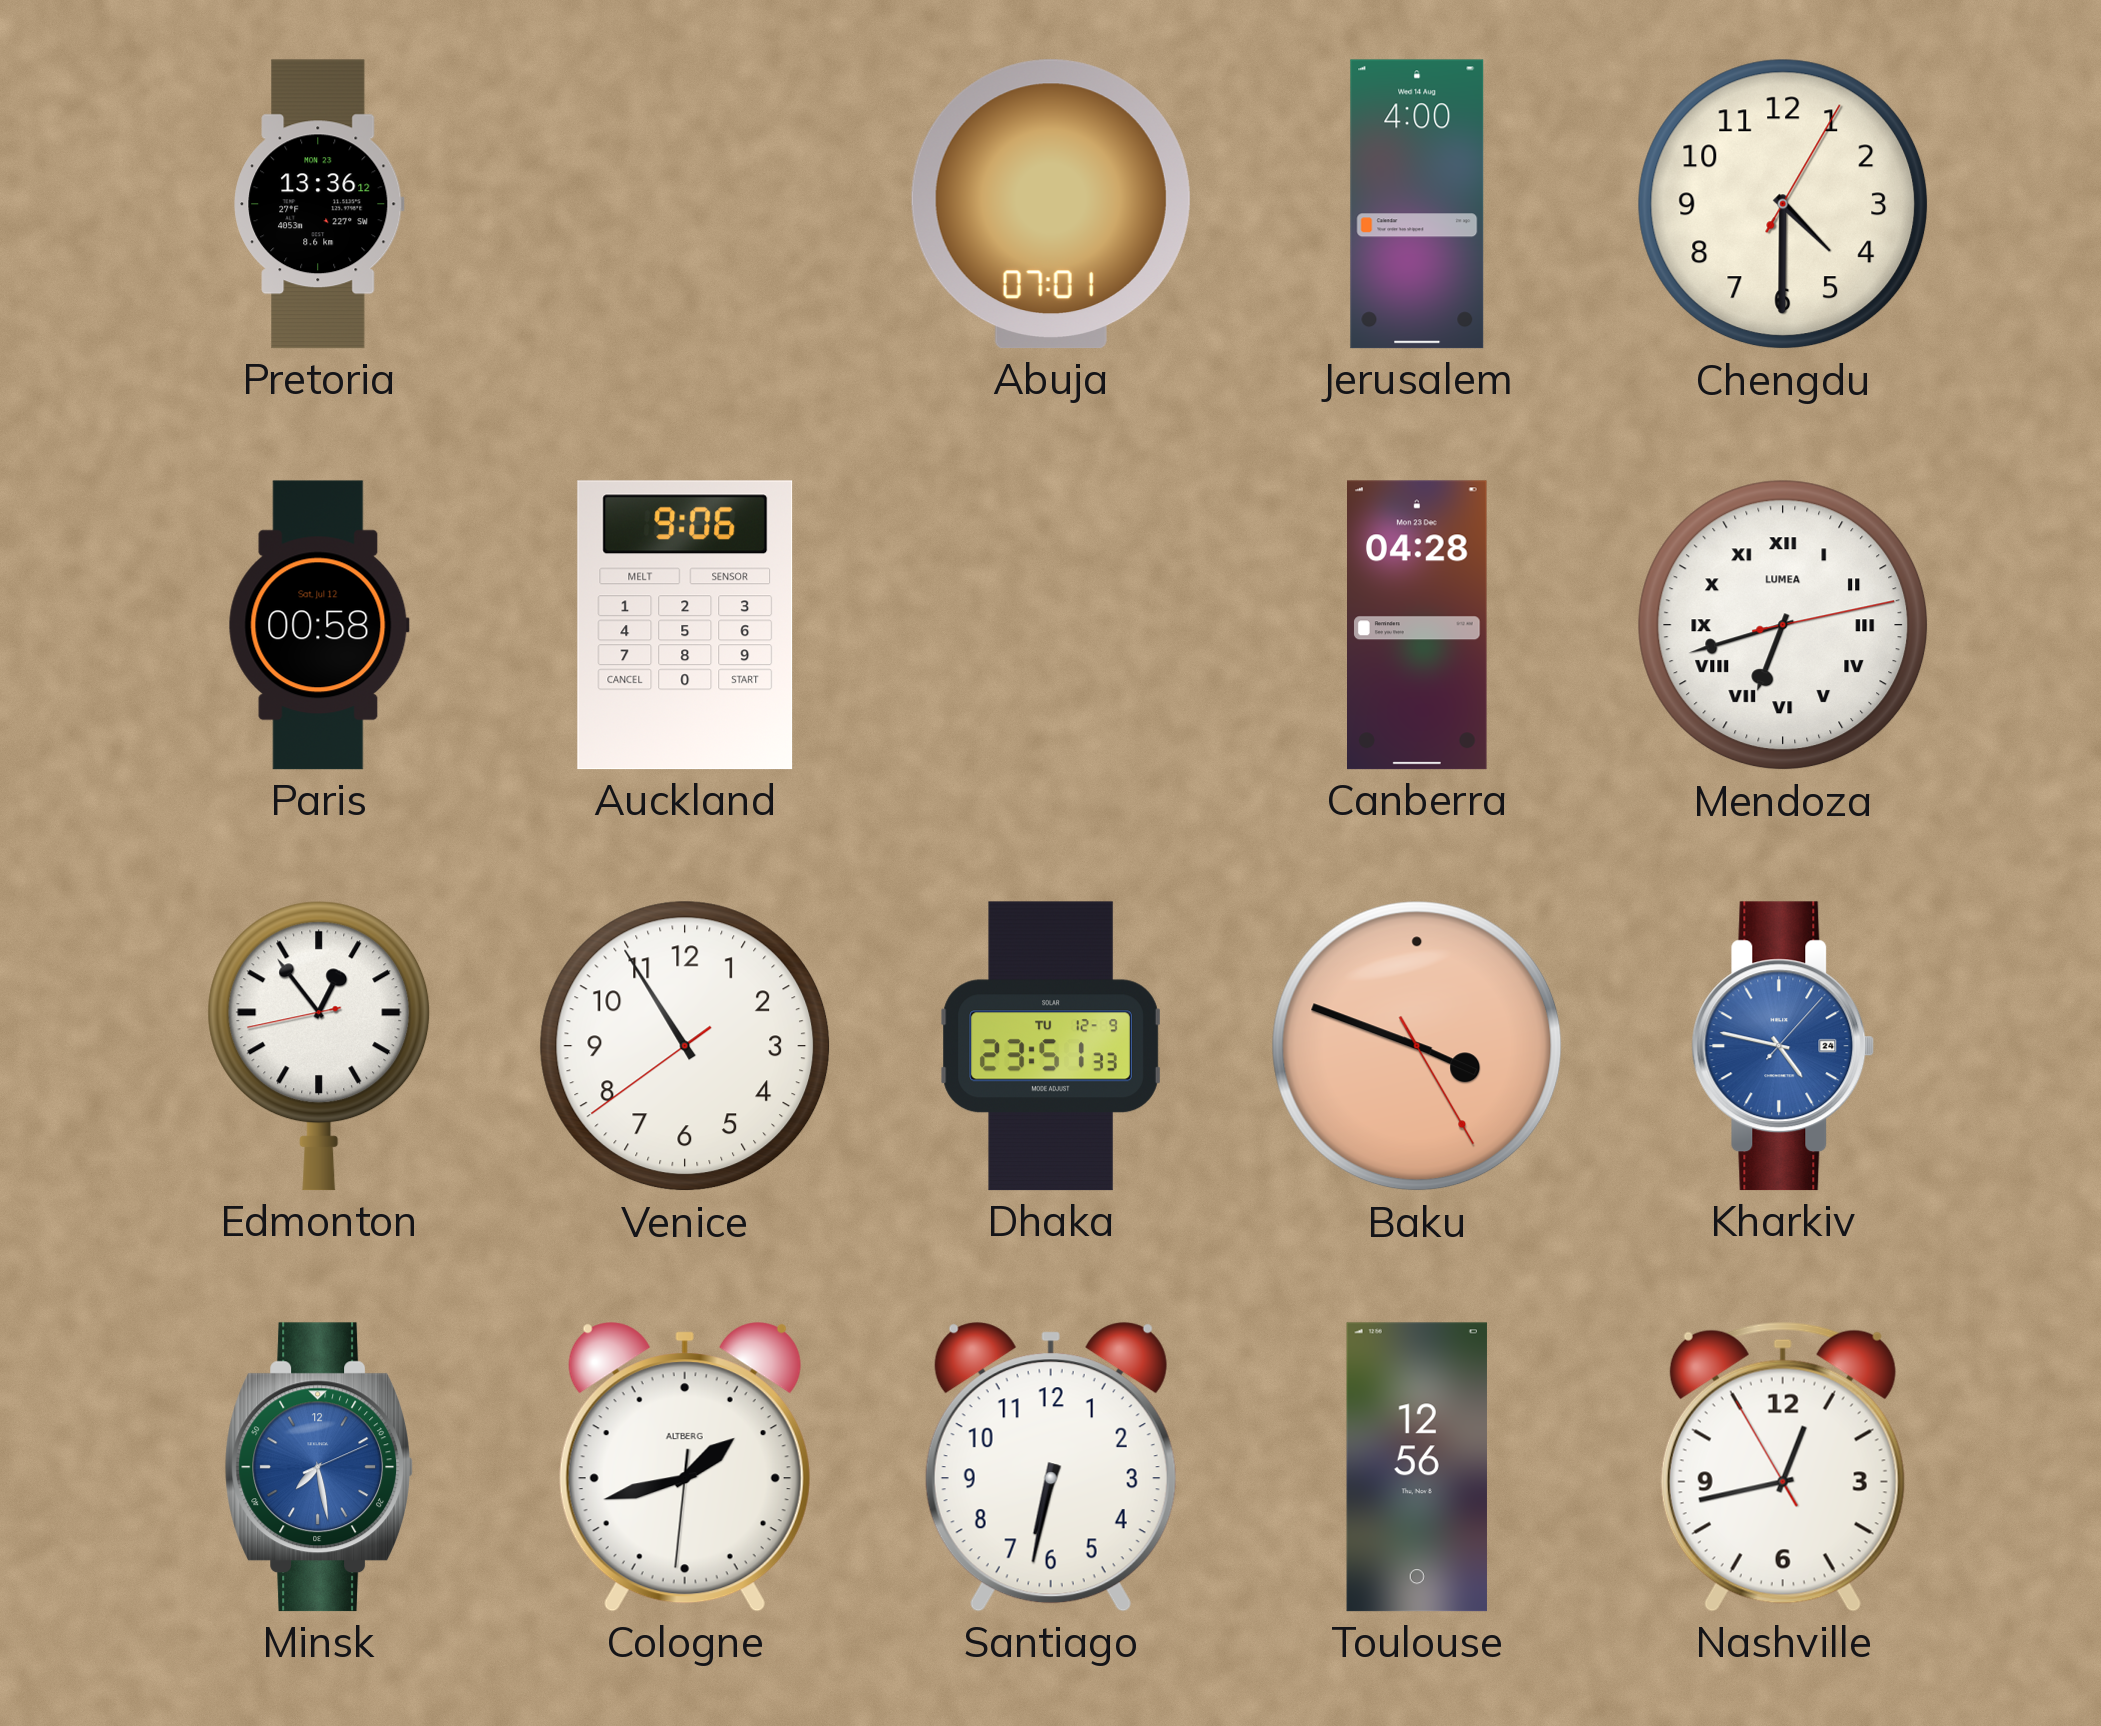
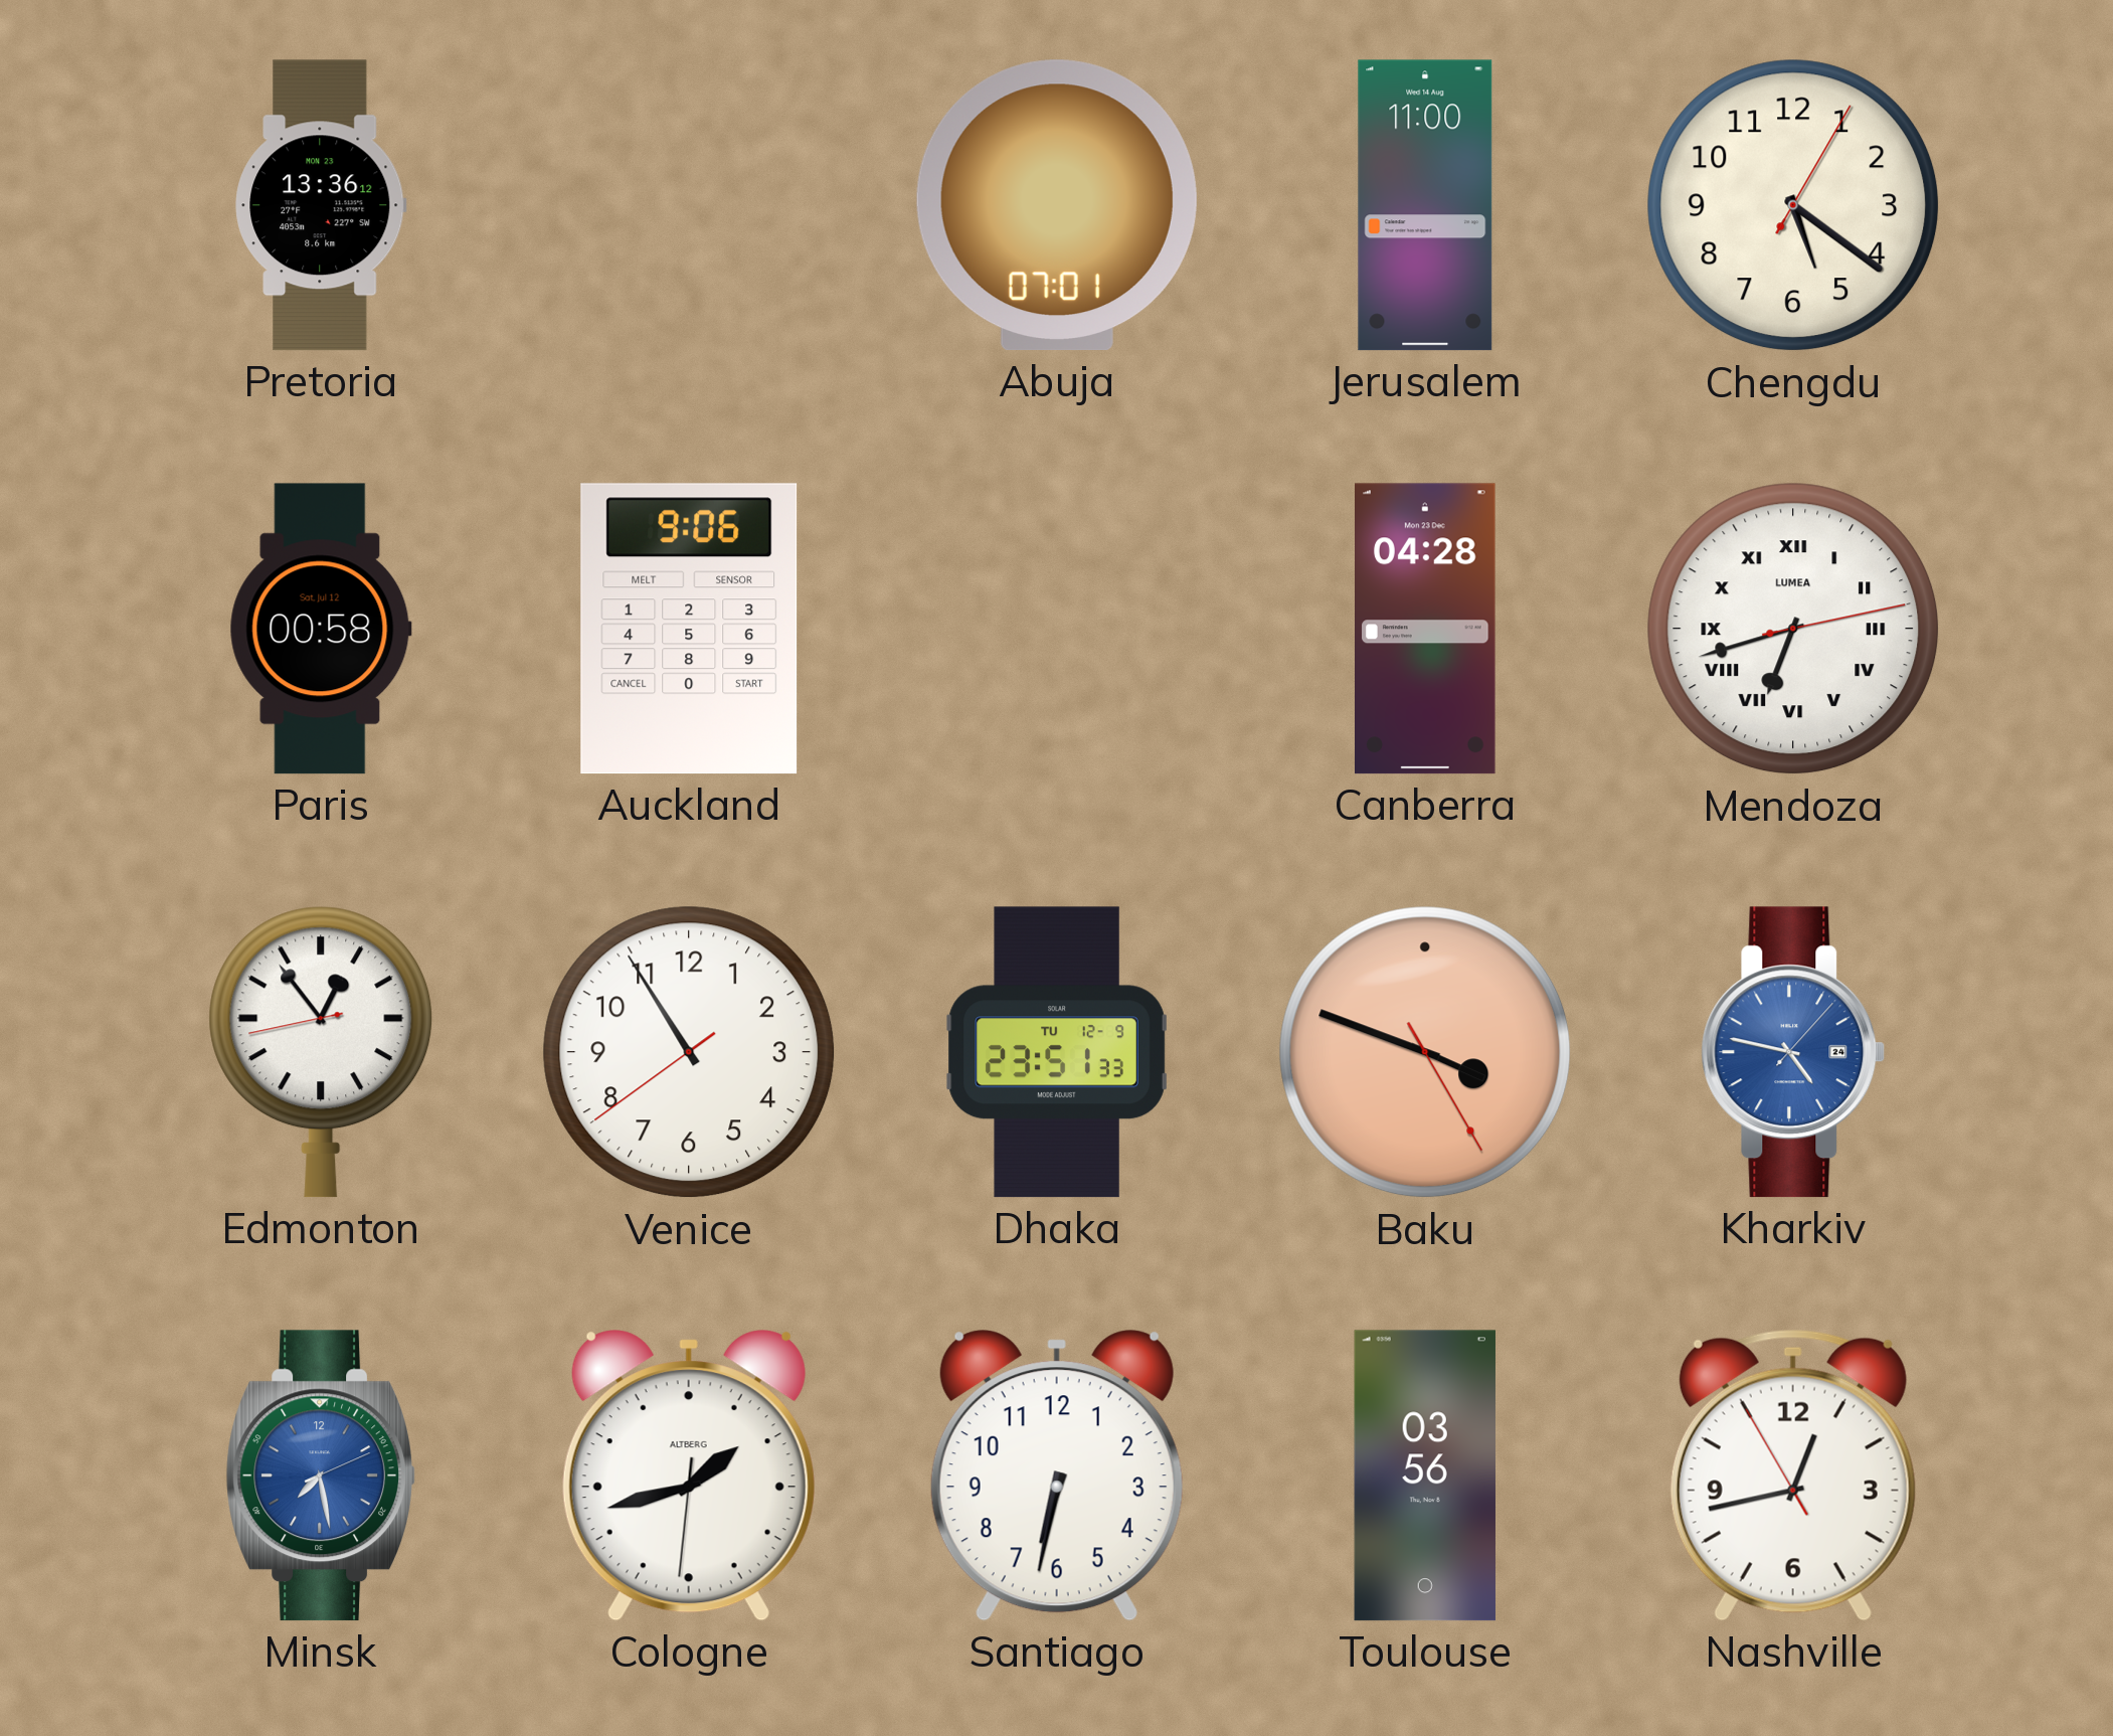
Jerusalem: 4:00 -> 11:00 (1425, 205)
Chengdu: 4:30 -> 5:21 (1793, 205)
Toulouse: 12:56 -> 03:56 (1425, 1475)
